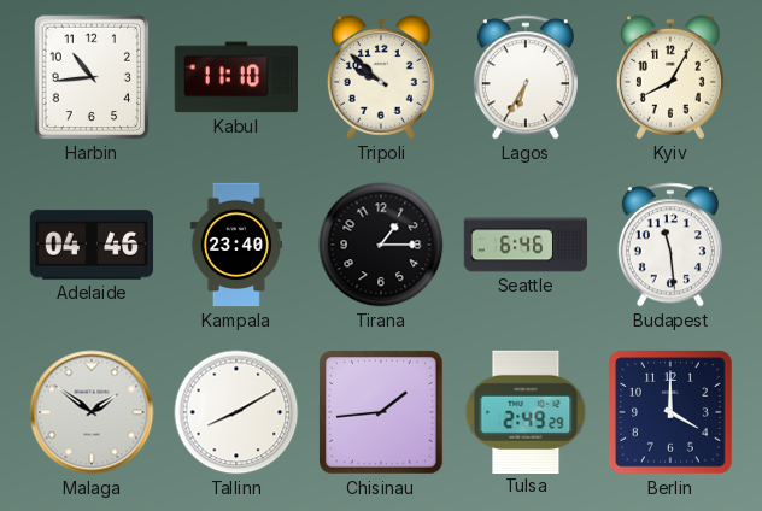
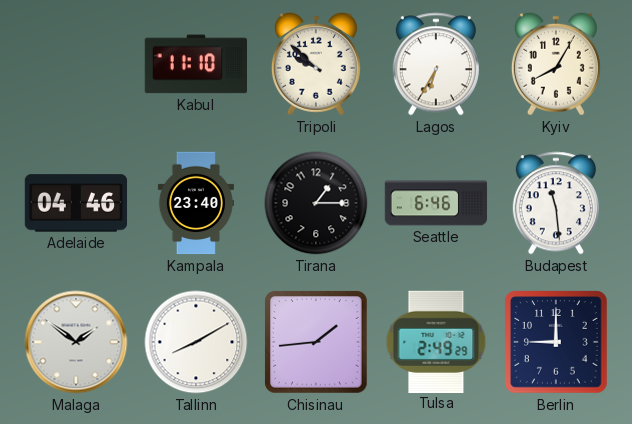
Harbin: 10:44 -> none (92, 77)
Berlin: 4:00 -> 9:00 (557, 343)
